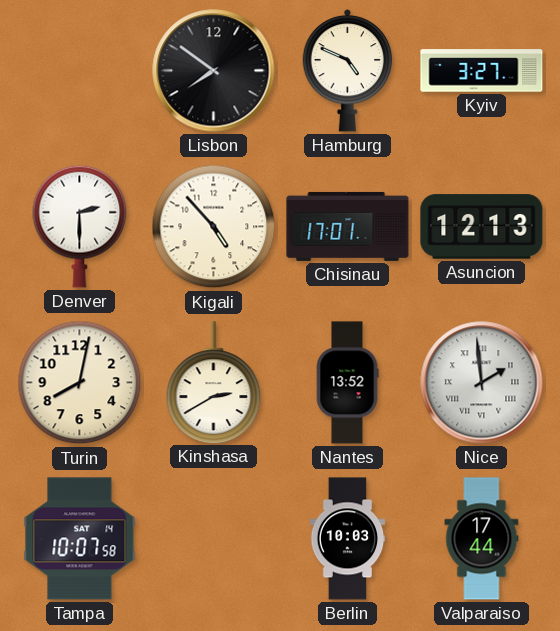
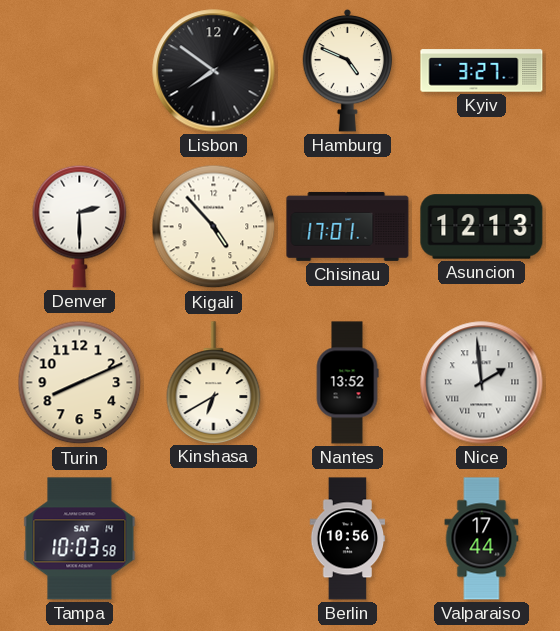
Turin: 8:02 -> 8:11 (80, 383)
Kinshasa: 2:40 -> 6:40 (214, 382)
Tampa: 10:07 -> 10:03 (80, 539)
Berlin: 10:03 -> 10:56 (348, 539)
